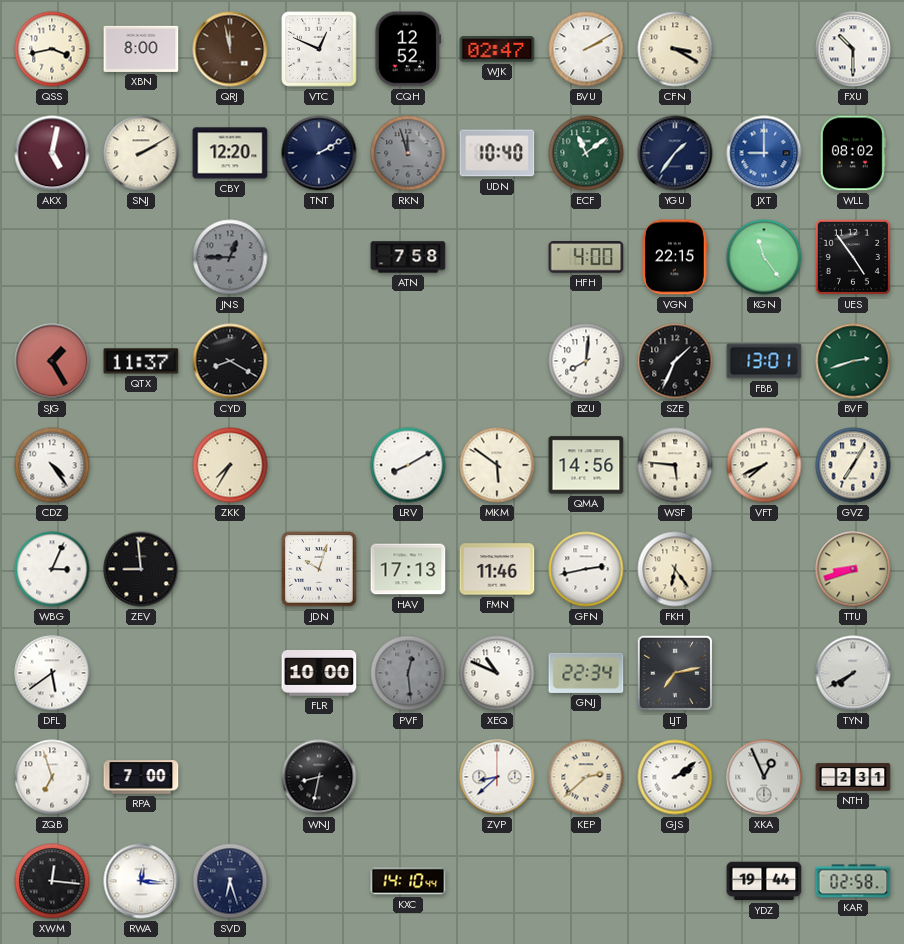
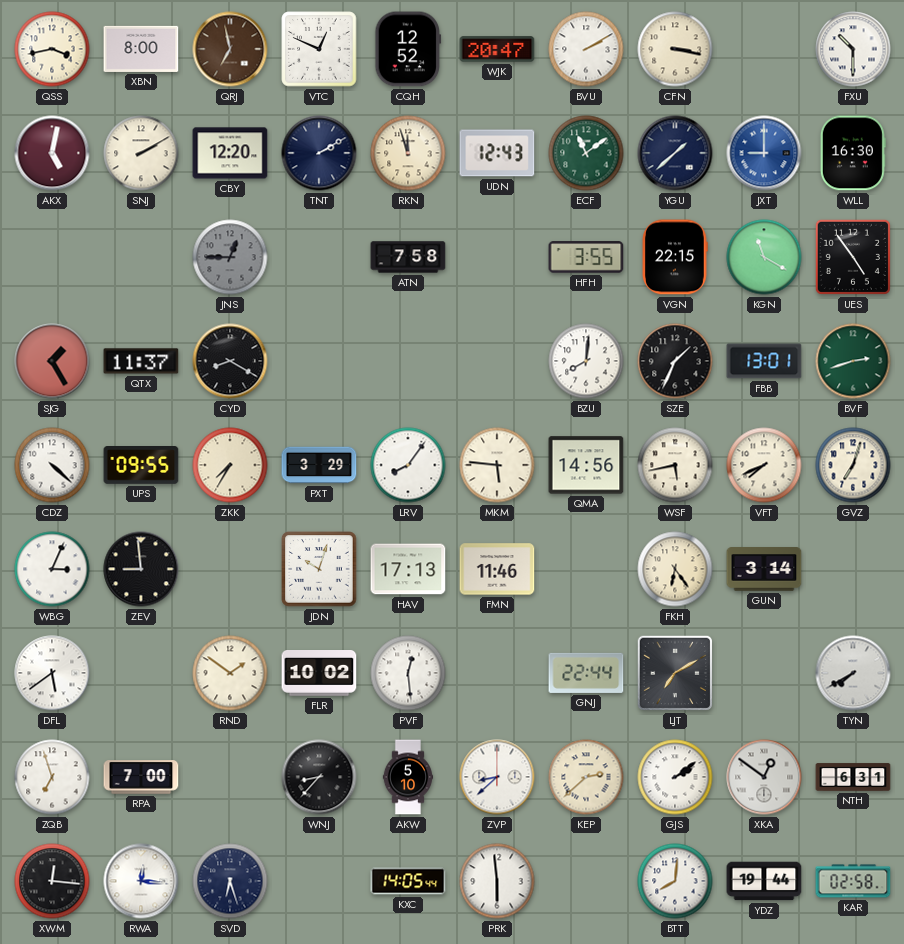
QRJ: 11:58 -> 6:58 (230, 49)
WJK: 02:47 -> 20:47 (497, 49)
CFN: 3:20 -> 3:17 (675, 49)
RKN dial: grey -> cream (408, 153)
UDN: 10:40 -> 12:43 (497, 153)
YGU: 1:36 -> 1:38 (675, 153)
WLL: 08:02 -> 16:30 (853, 153)
HFH: 4:00 -> 3:55 (586, 257)
KGN: 11:24 -> 11:20 (764, 257)
CDZ: 4:24 -> 4:22 (52, 465)
UPS: none -> 09:55 (141, 465)
PXT: none -> 3:29 (319, 465)
LRV: 8:10 -> 8:06 (408, 465)
MKM: 5:51 -> 5:46 (497, 465)
WSF: 5:46 -> 5:43 (675, 465)
GVZ: 7:05 -> 7:03 (853, 465)
GFN: 2:43 -> none (586, 569)
GUN: none -> 3:14 (764, 569)
TTU: 8:42 -> none (853, 569)
RND: none -> 1:51 (230, 673)
FLR: 10:00 -> 10:02 (319, 674)
PVF dial: grey -> white (408, 673)
XEQ: 10:49 -> none (497, 673)
GNJ: 22:34 -> 22:44 (586, 673)
LJT: 7:13 -> 7:10 (675, 673)
WNJ: 8:32 -> 8:37 (319, 777)
AKW: none -> 5:10 (407, 777)
XKA: 12:56 -> 12:51 (764, 777)
NTH: 2:31 -> 6:31 (853, 777)
KXC: 14:10 -> 14:05 (408, 881)
PRK: none -> 5:59 (497, 881)
BTT: none -> 8:01 (675, 881)
